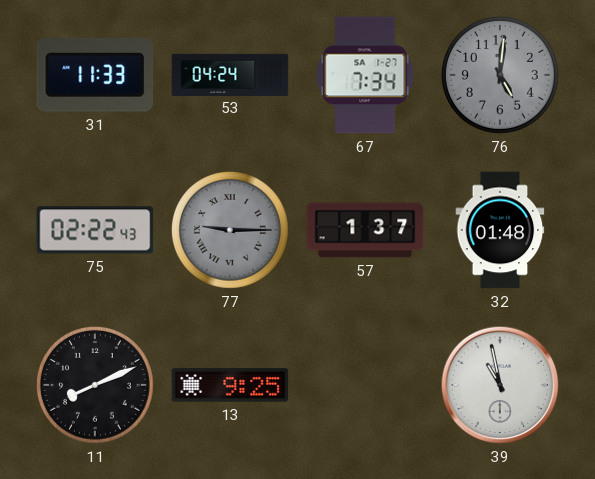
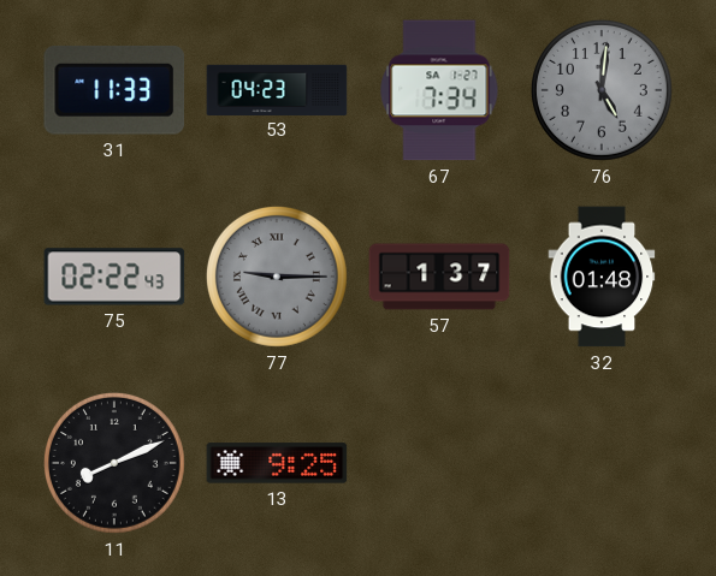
53: 04:24 -> 04:23 (277, 89)
39: 10:58 -> none (500, 385)
